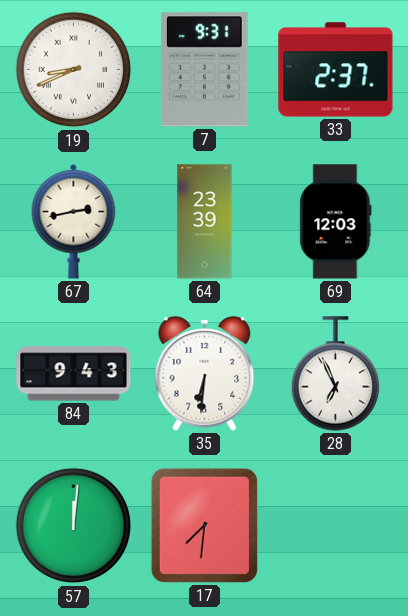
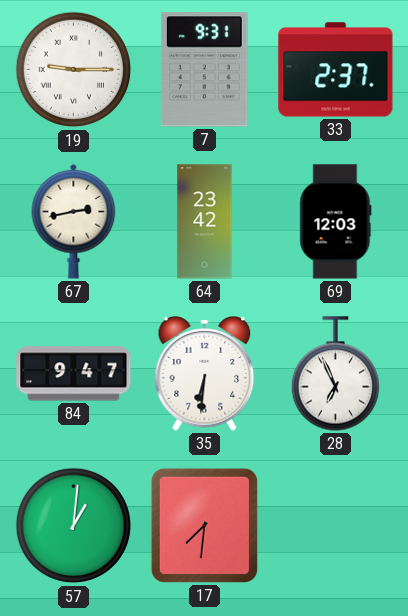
19: 8:41 -> 9:15 (74, 70)
64: 23:39 -> 23:42 (205, 222)
84: 9:43 -> 9:47 (74, 374)
57: 12:01 -> 1:01 (74, 526)
